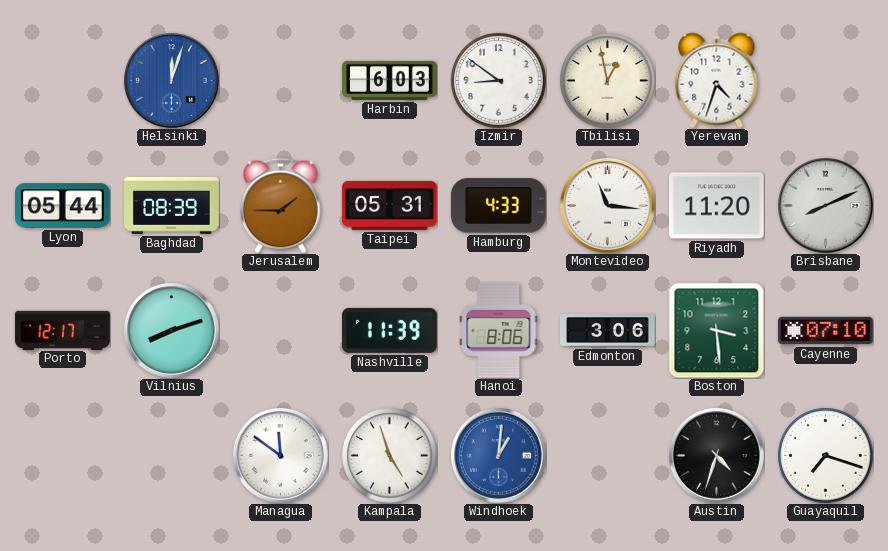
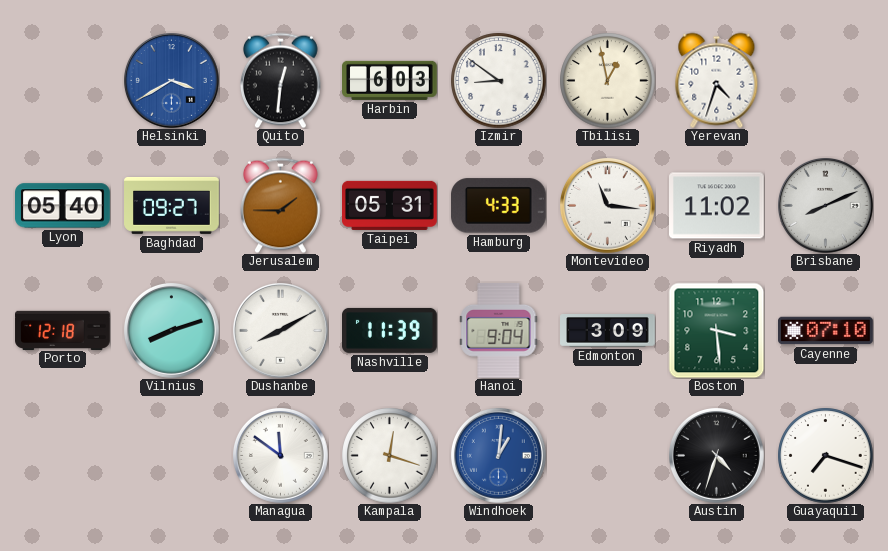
Helsinki: 12:03 -> 3:40 (172, 81)
Quito: none -> 12:31 (280, 80)
Lyon: 05:44 -> 05:40 (63, 206)
Baghdad: 08:39 -> 09:27 (172, 205)
Riyadh: 11:20 -> 11:02 (717, 206)
Porto: 12:17 -> 12:18 (63, 330)
Dushanbe: none -> 8:10 (281, 331)
Hanoi: 8:06 -> 9:04 (499, 331)
Edmonton: 3:06 -> 3:09 (608, 331)
Kampala: 4:57 -> 12:18 (389, 455)
